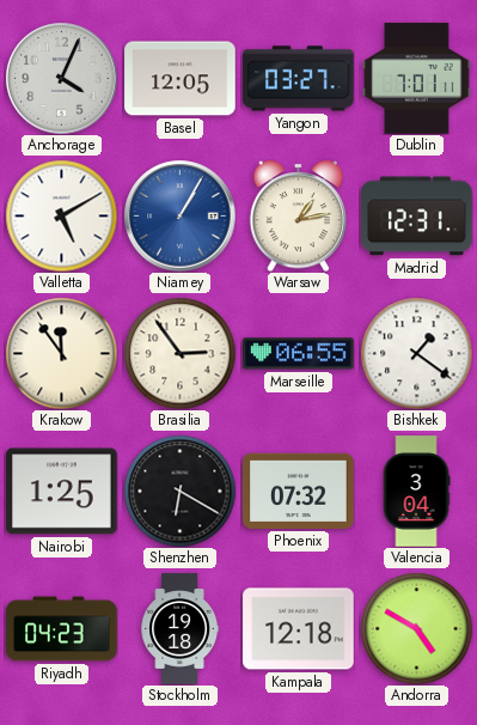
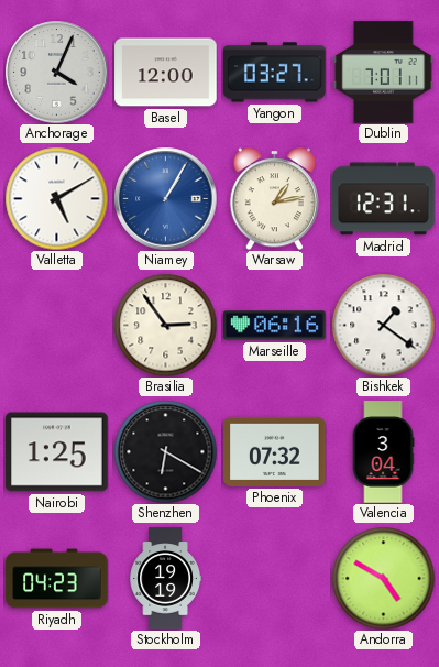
Basel: 12:05 -> 12:00 (166, 73)
Krakow: 11:54 -> none (61, 353)
Marseille: 06:55 -> 06:16 (275, 326)
Stockholm: 19:18 -> 19:19 (165, 579)
Kampala: 12:18 -> none (299, 629)
